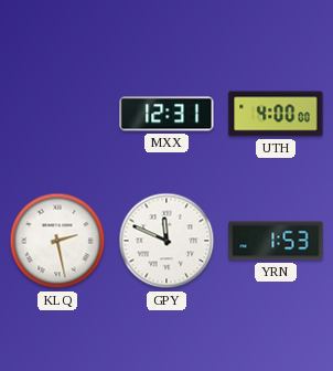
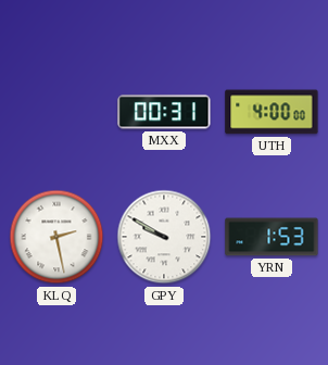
MXX: 12:31 -> 00:31 (164, 112)
GPY: 11:49 -> 9:50 (164, 237)
